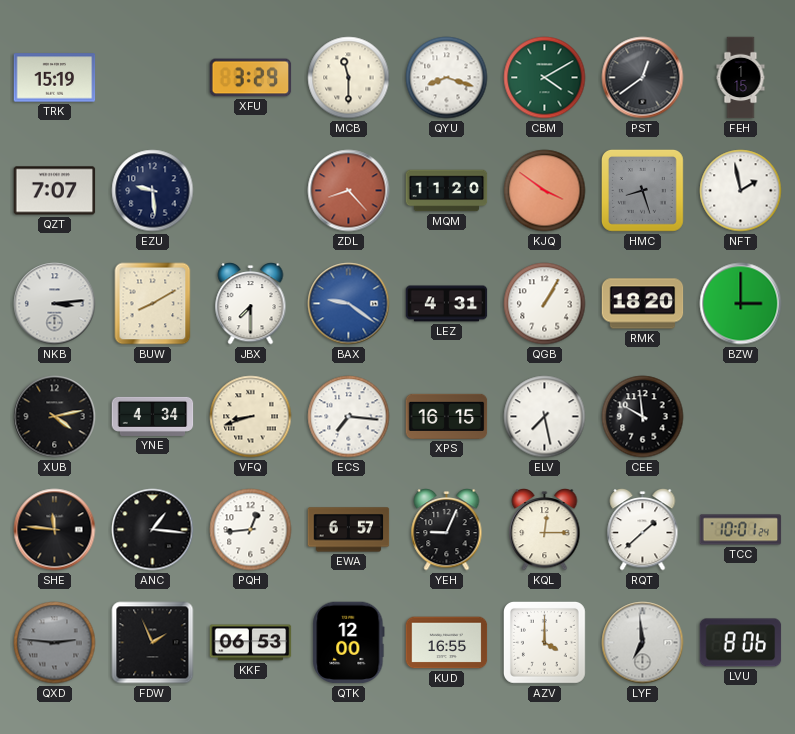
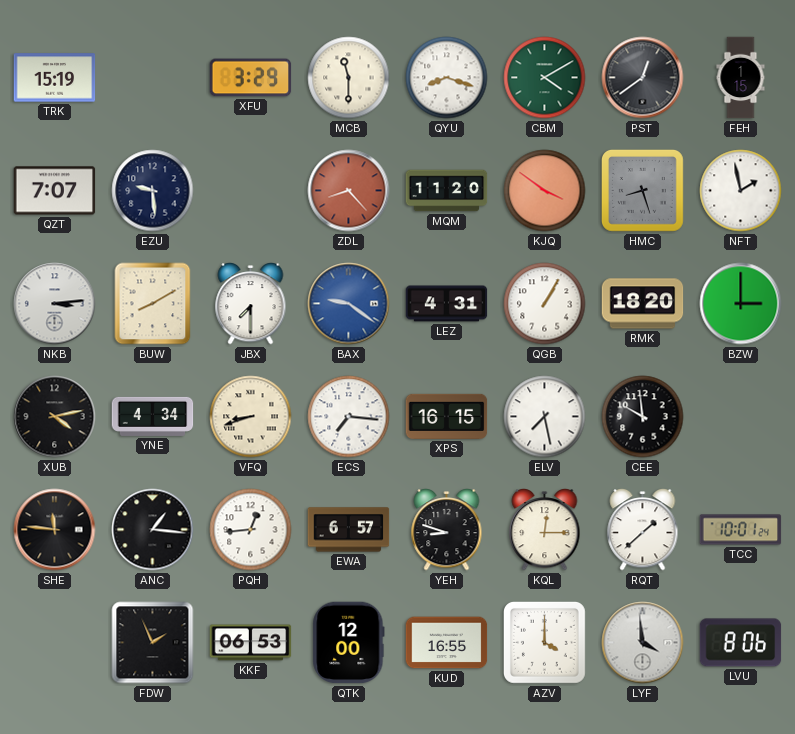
YEH: 9:04 -> 8:48 (447, 530)
QXD: 2:46 -> none (55, 643)
LYF: 6:59 -> 3:59 (643, 643)
